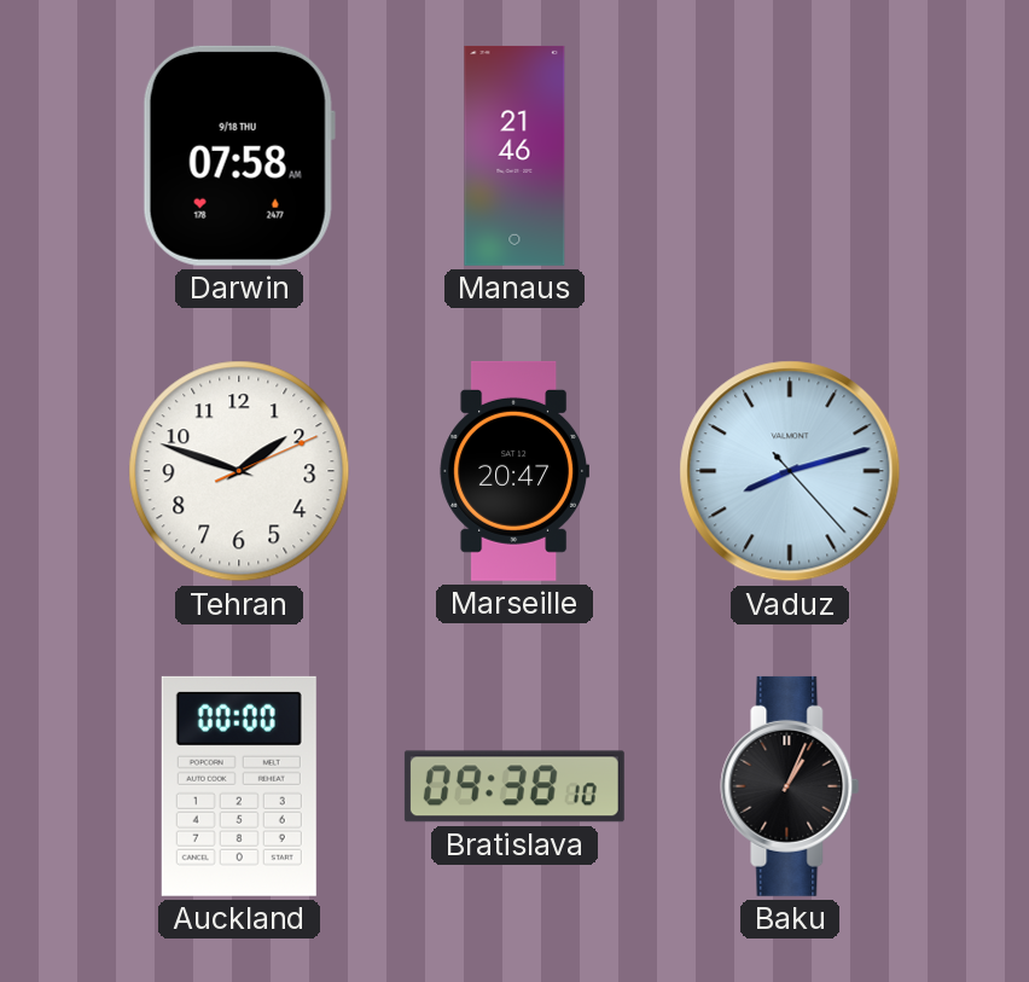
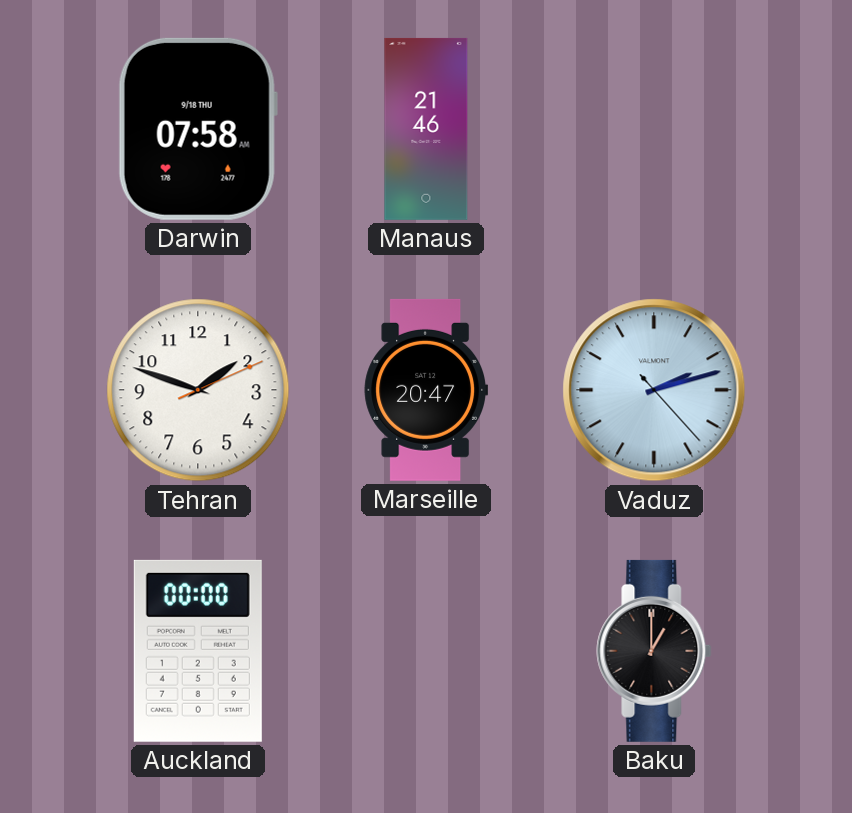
Vaduz: 8:12 -> 2:12 (654, 390)
Bratislava: 09:38 -> none (514, 786)
Baku: 1:04 -> 1:00 (654, 651)
